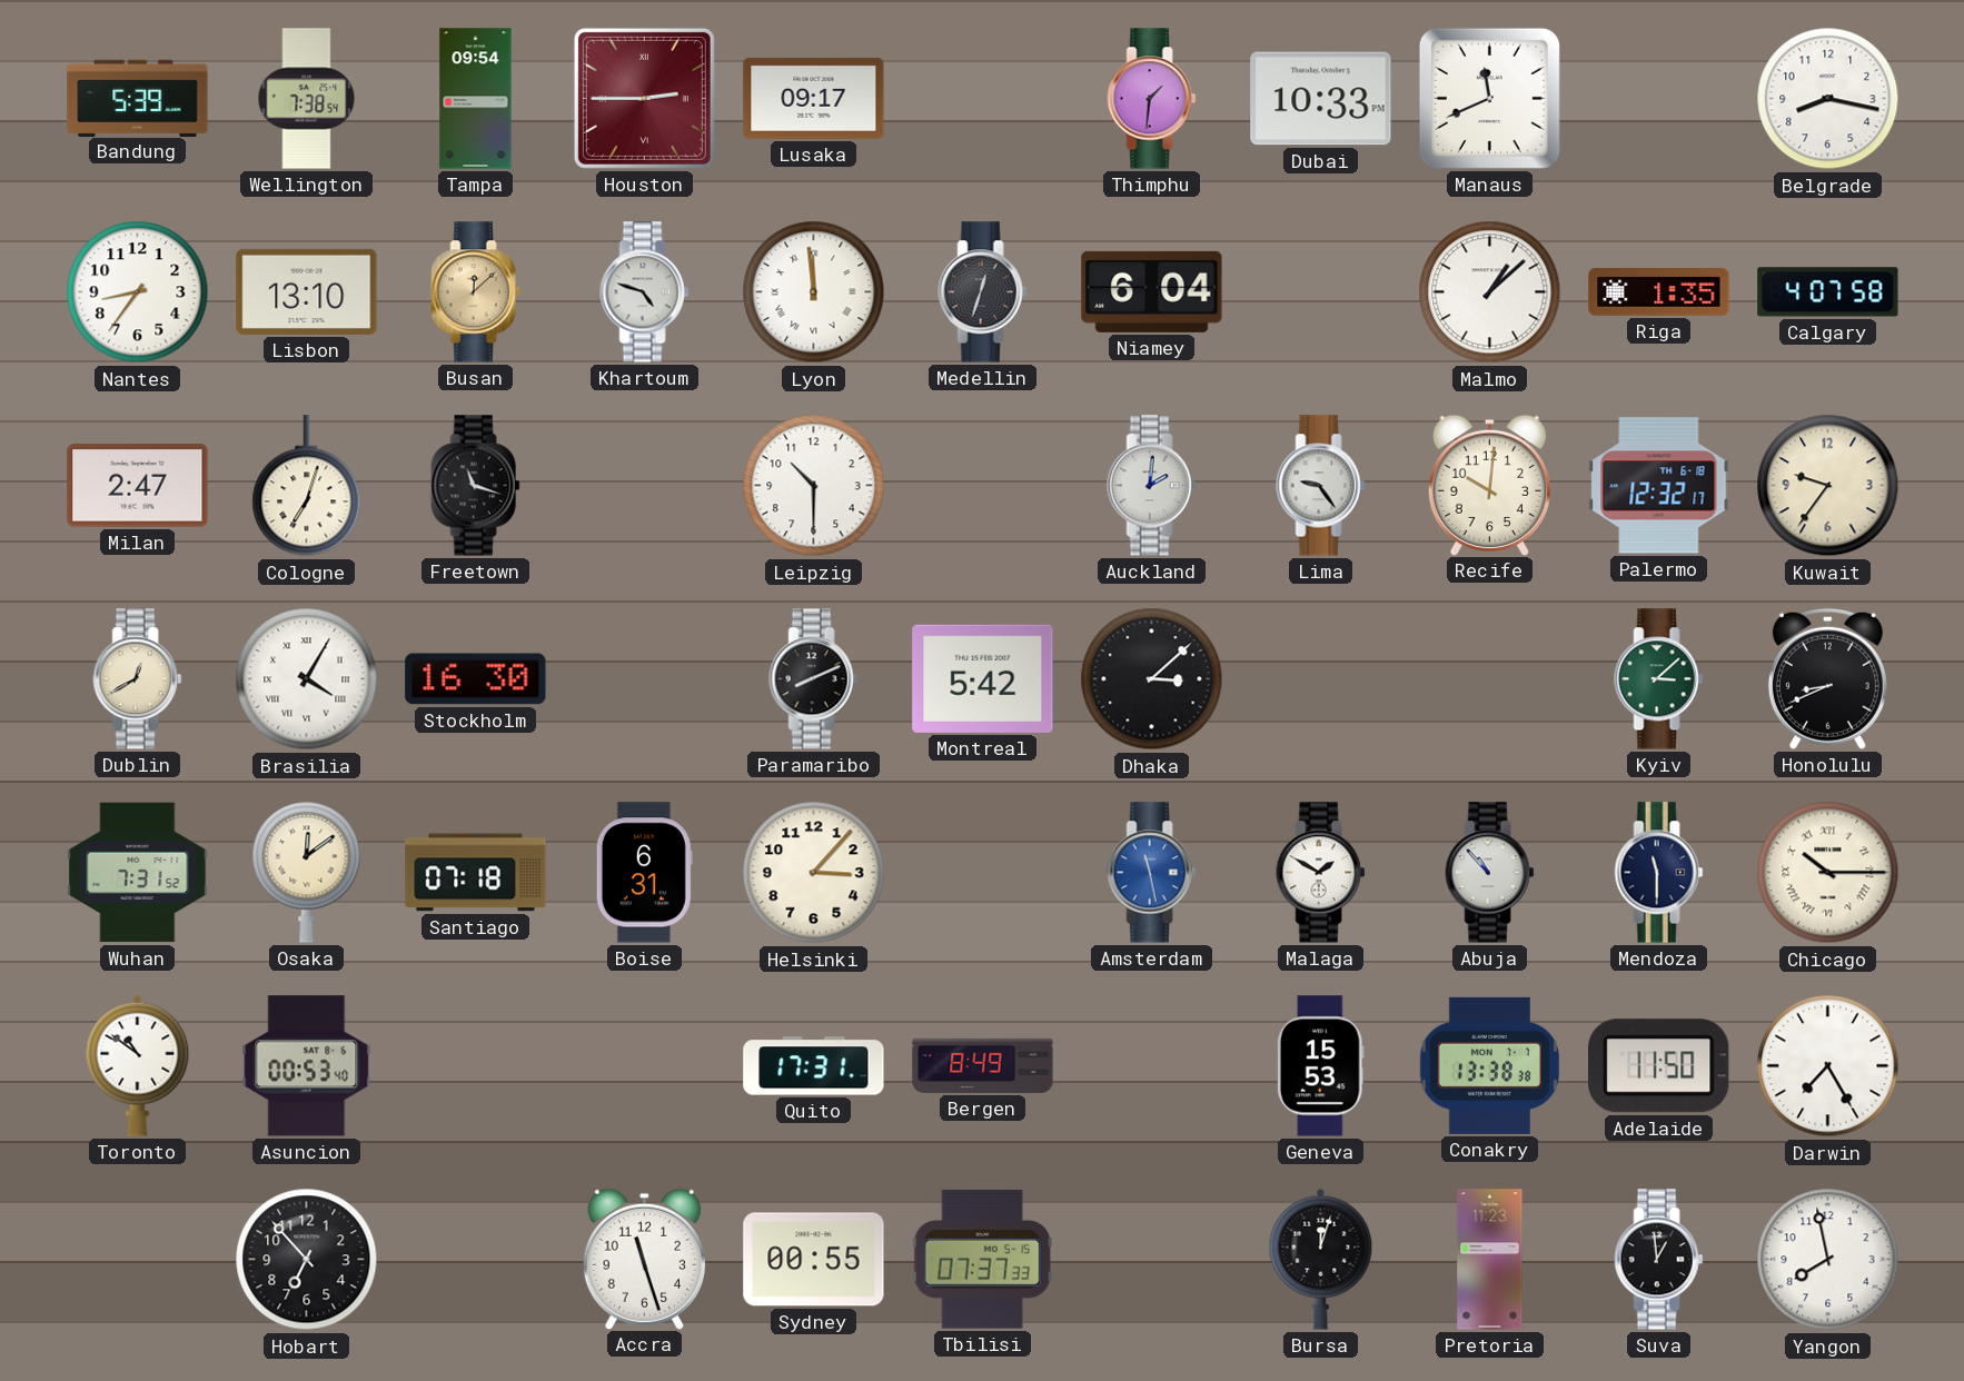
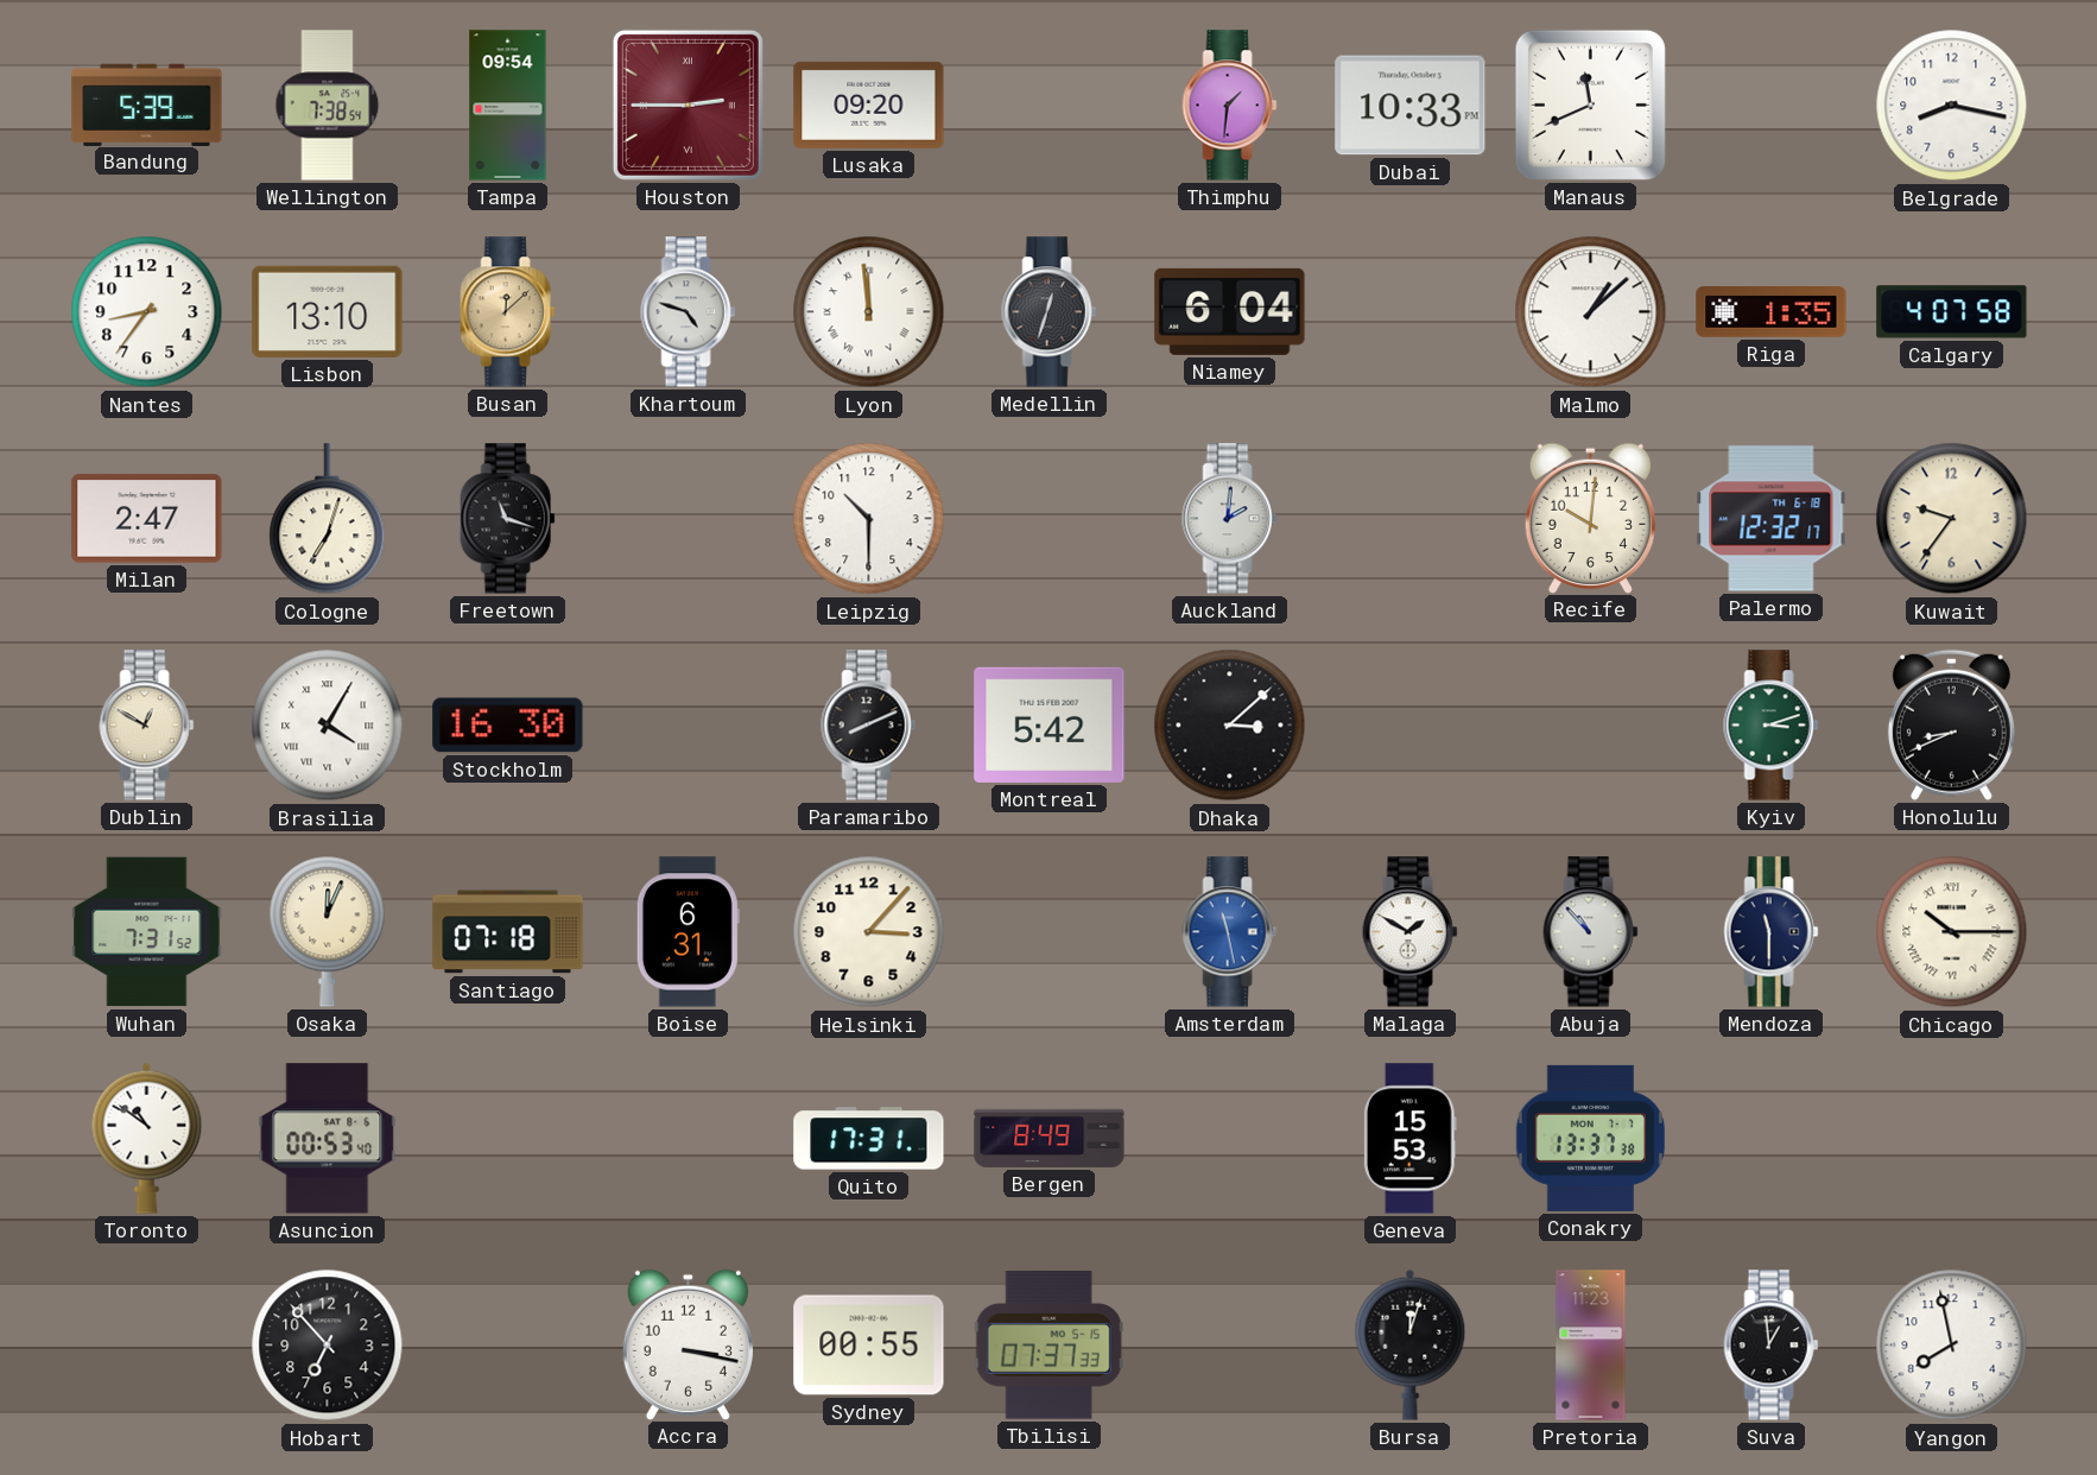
Lusaka: 09:17 -> 09:20 (869, 105)
Lima: 9:24 -> none (1321, 486)
Dublin: 12:40 -> 12:50 (147, 726)
Kyiv: 3:08 -> 3:12 (1772, 726)
Osaka: 12:09 -> 12:04 (328, 931)
Conakry: 13:38 -> 13:37 (1590, 1138)
Adelaide: 11:50 -> none (1659, 1066)
Darwin: 7:25 -> none (1828, 1066)
Accra: 11:27 -> 3:17 (688, 1344)
